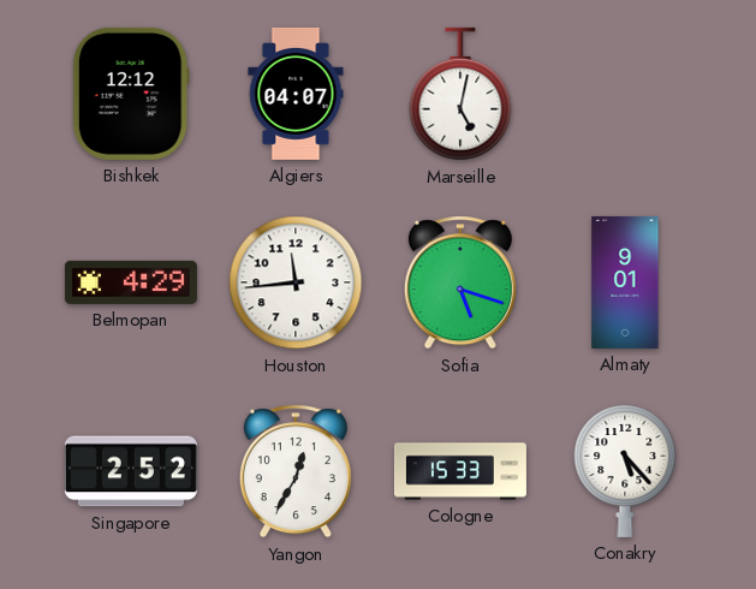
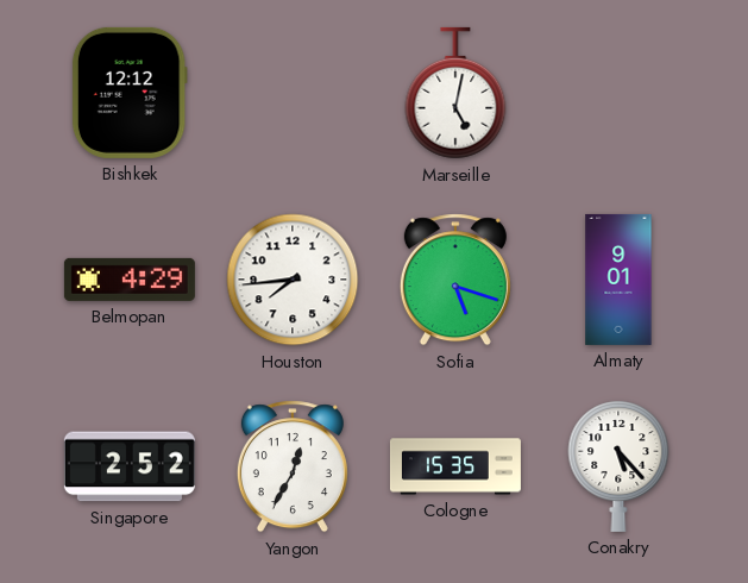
Algiers: 04:07 -> none (296, 94)
Houston: 11:44 -> 7:44 (293, 280)
Cologne: 15:33 -> 15:35 (455, 466)
